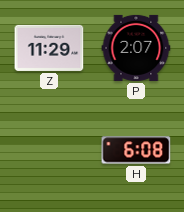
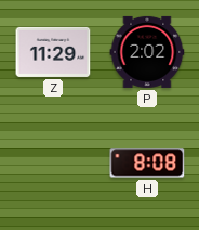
P: 2:07 -> 2:02 (147, 52)
H: 6:08 -> 8:08 (147, 163)
